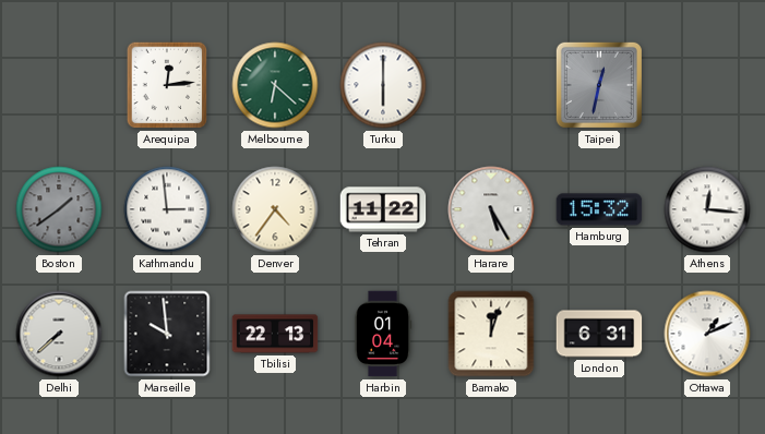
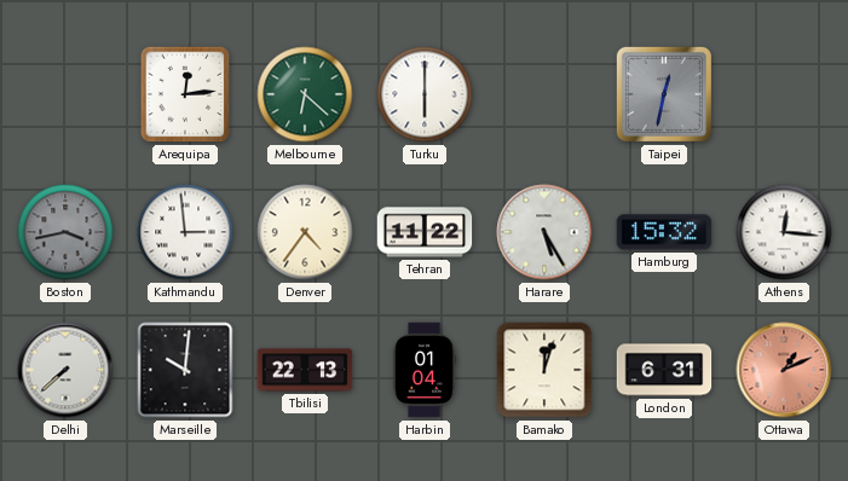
Boston: 1:39 -> 3:43 (65, 232)
Marseille: 9:59 -> 10:01 (185, 370)
Ottawa dial: white -> salmon (784, 370)
